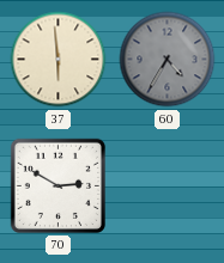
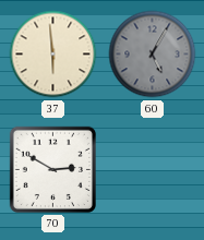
60: 4:35 -> 5:05 (153, 55)
